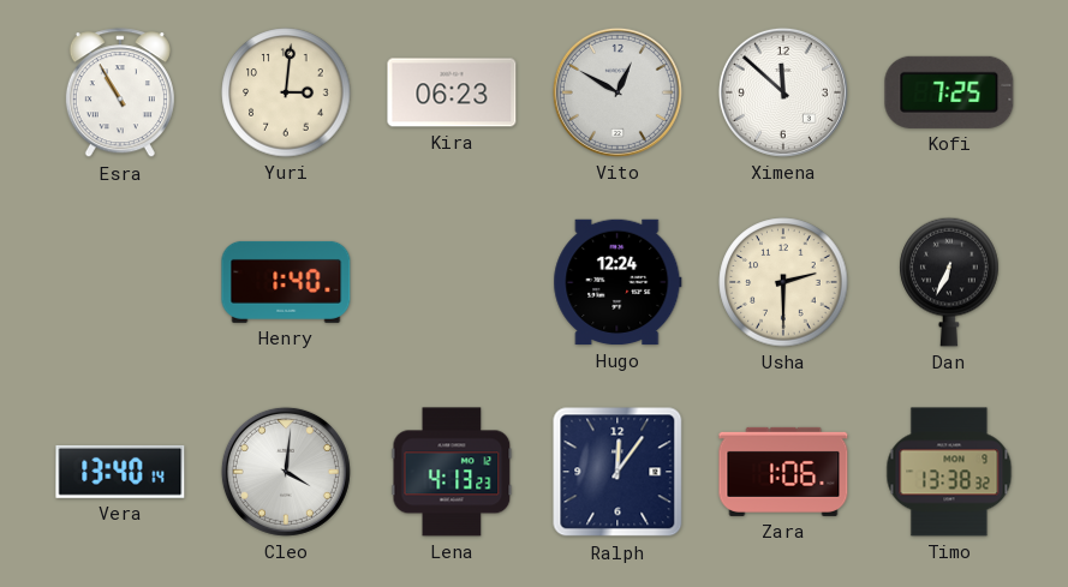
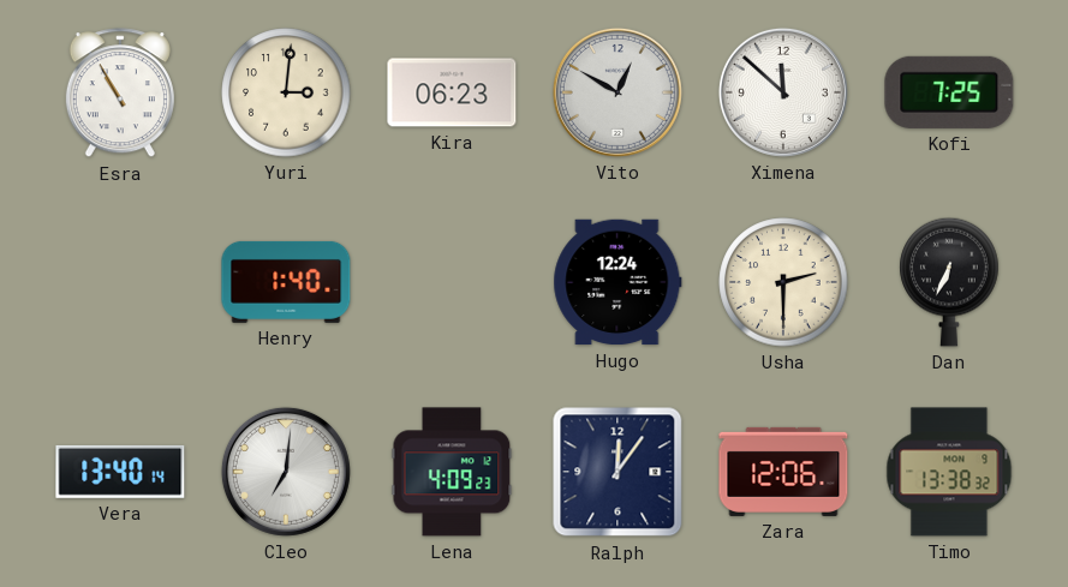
Cleo: 4:01 -> 7:01 (286, 472)
Lena: 4:13 -> 4:09 (452, 472)
Zara: 1:06 -> 12:06 (783, 472)
